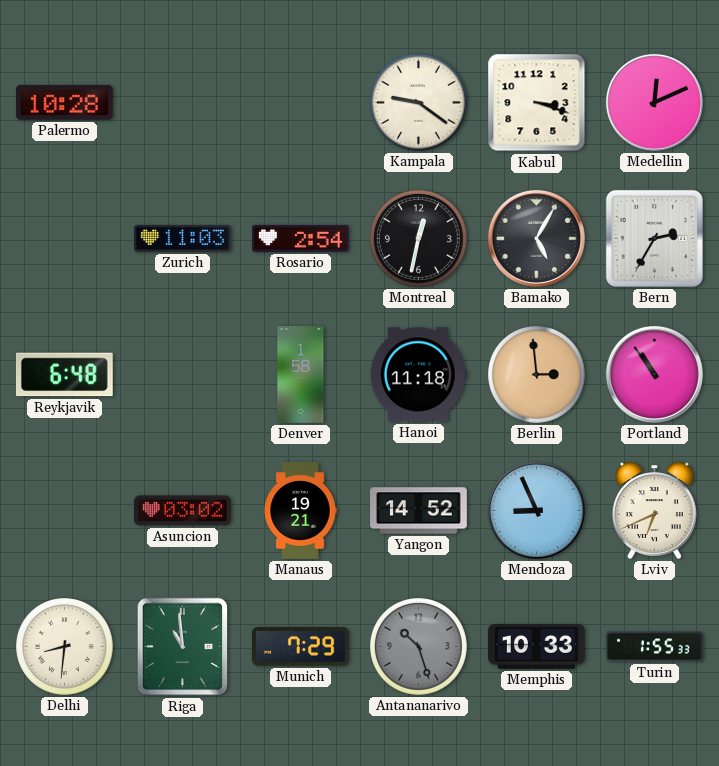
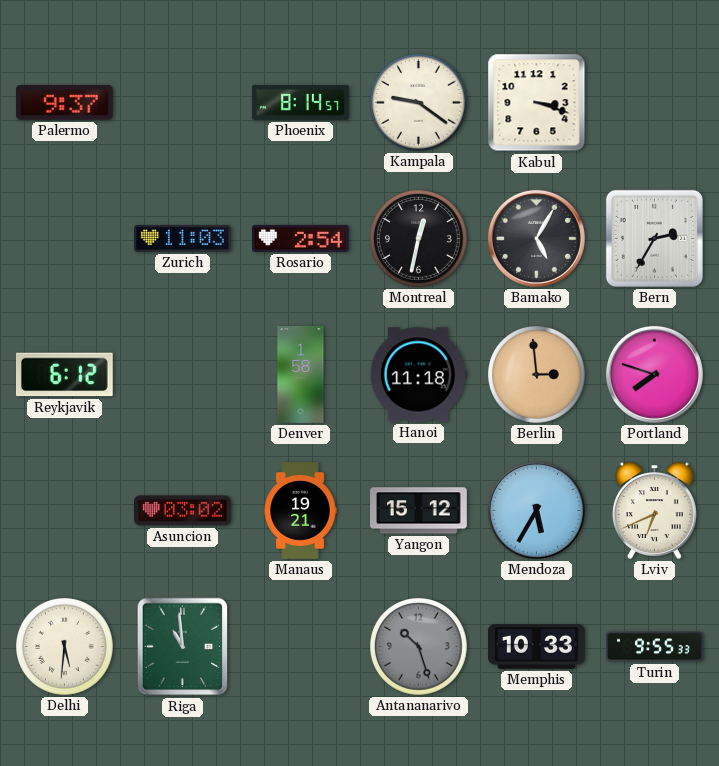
Palermo: 10:28 -> 9:37 (64, 102)
Phoenix: none -> 8:14 (301, 102)
Medellin: 12:11 -> none (654, 102)
Reykjavik: 6:48 -> 6:12 (64, 375)
Portland: 10:54 -> 7:48 (654, 374)
Yangon: 14:52 -> 15:12 (419, 511)
Mendoza: 8:56 -> 5:35 (536, 510)
Delhi: 8:31 -> 5:31 (65, 647)
Munich: 7:29 -> none (301, 647)
Turin: 1:55 -> 9:55 (655, 647)
